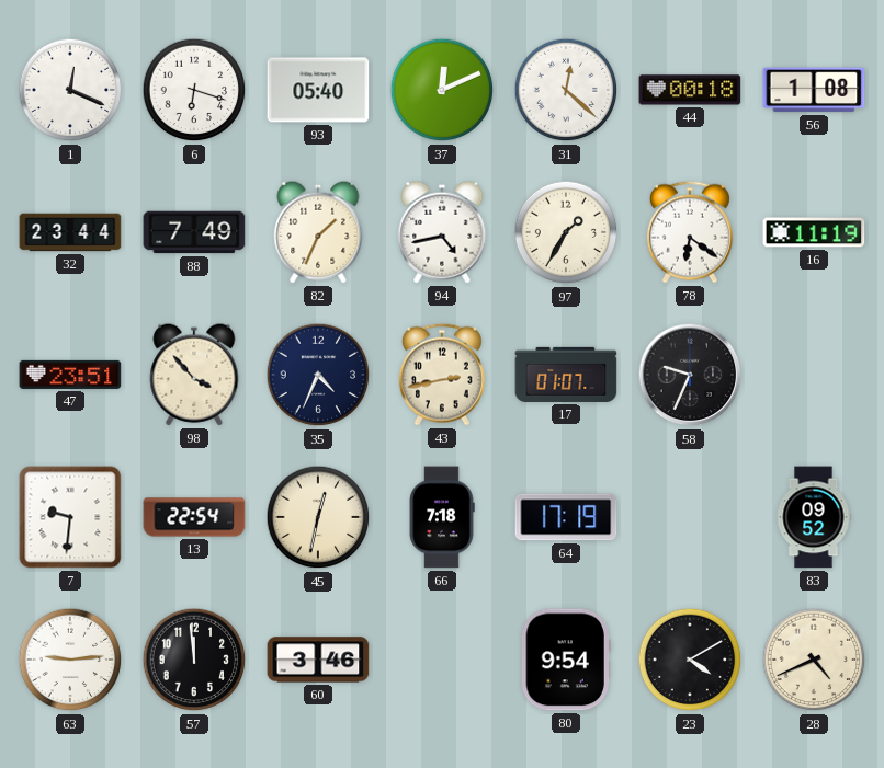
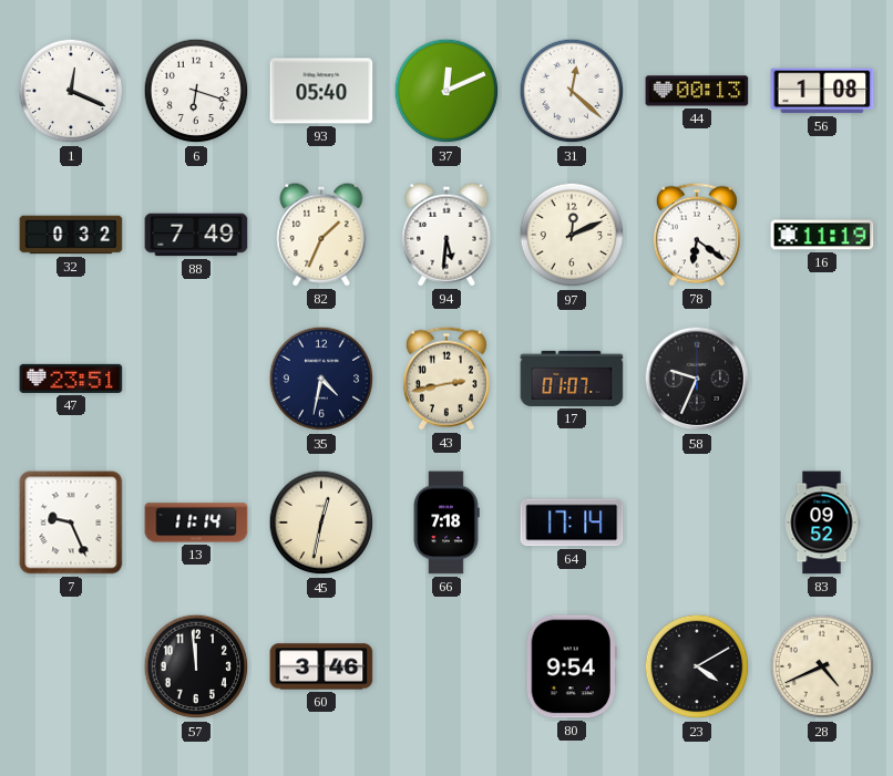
44: 00:18 -> 00:13 (697, 91)
32: 23:44 -> 0:32 (71, 235)
94: 4:43 -> 5:31 (447, 235)
97: 1:35 -> 12:11 (572, 235)
98: 3:53 -> none (194, 375)
35: 4:34 -> 4:32 (321, 379)
7: 9:31 -> 9:26 (71, 522)
13: 22:54 -> 11:14 (196, 522)
64: 17:19 -> 17:14 (572, 522)
63: 9:14 -> none (70, 660)
